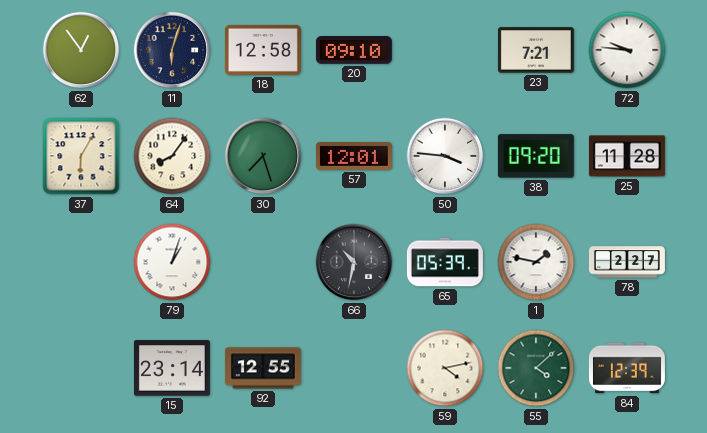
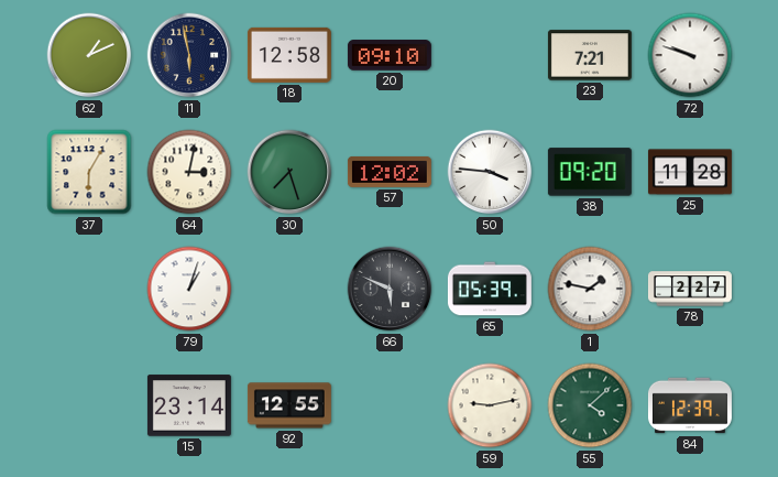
62: 12:54 -> 1:11 (89, 55)
11: 6:03 -> 5:58 (189, 55)
72: 9:46 -> 9:48 (690, 55)
64: 8:06 -> 3:02 (189, 172)
57: 12:01 -> 12:02 (390, 172)
66: 10:32 -> 5:49 (390, 289)
59: 4:13 -> 9:13 (490, 405)
